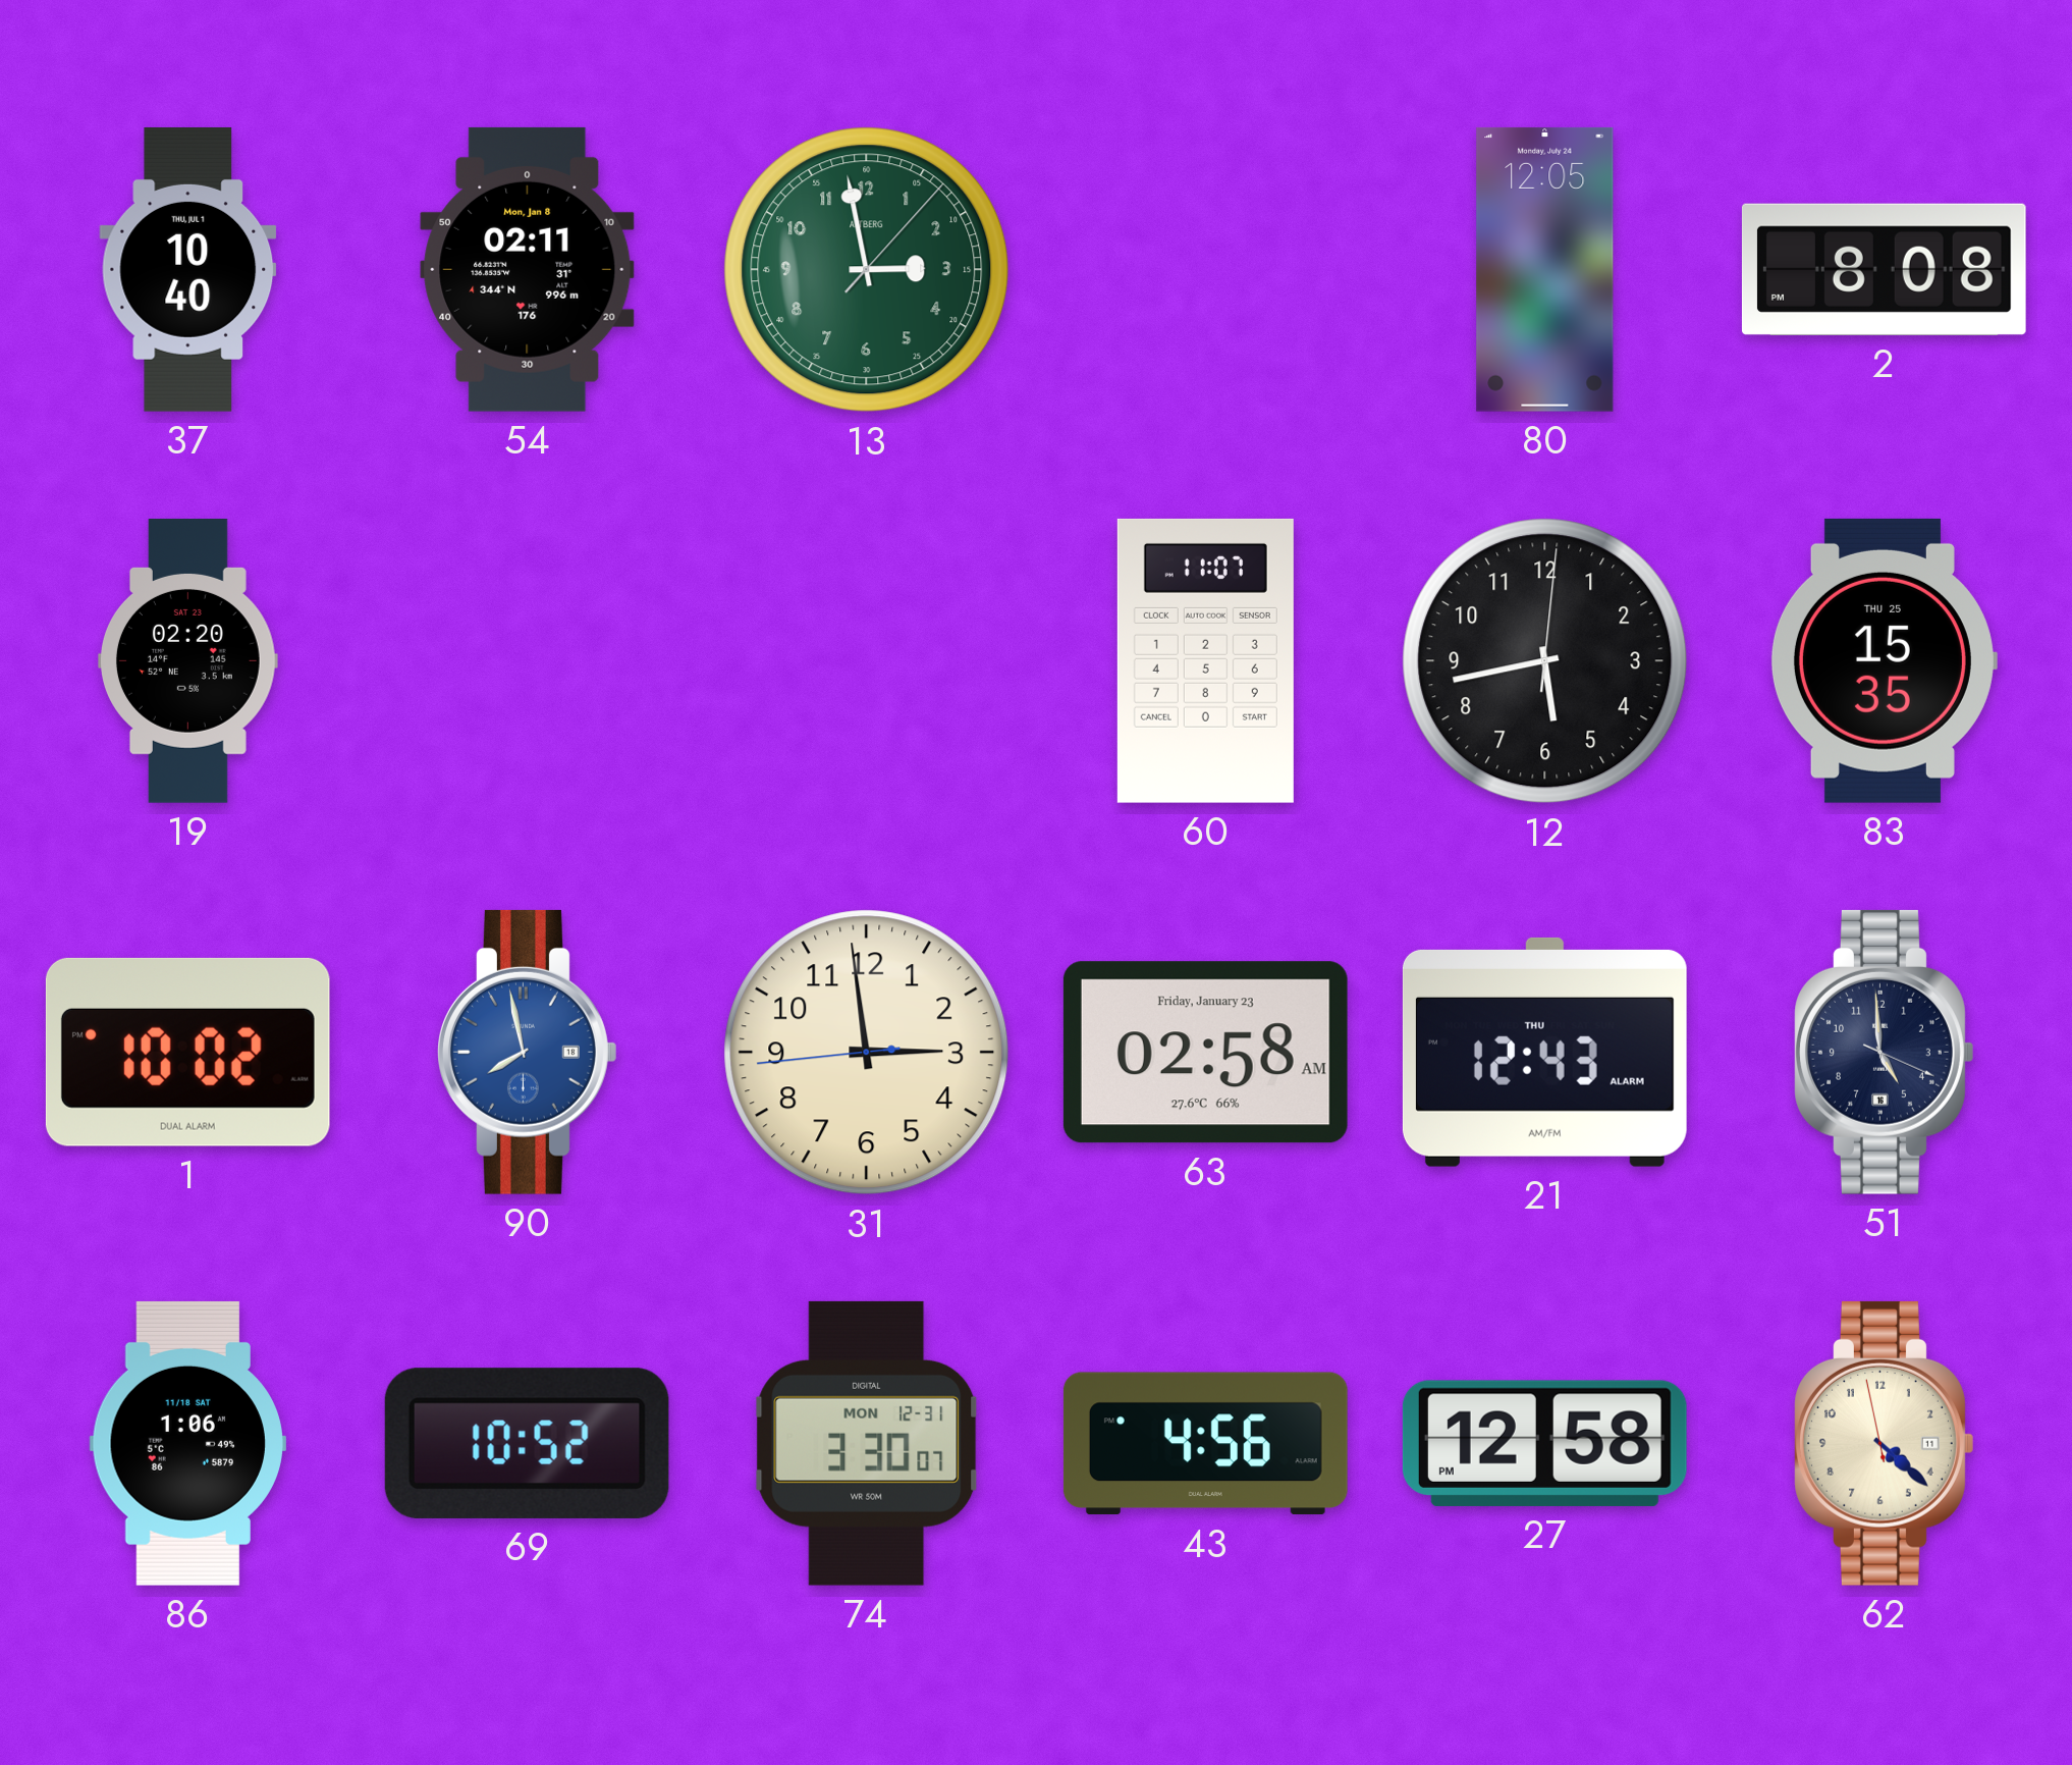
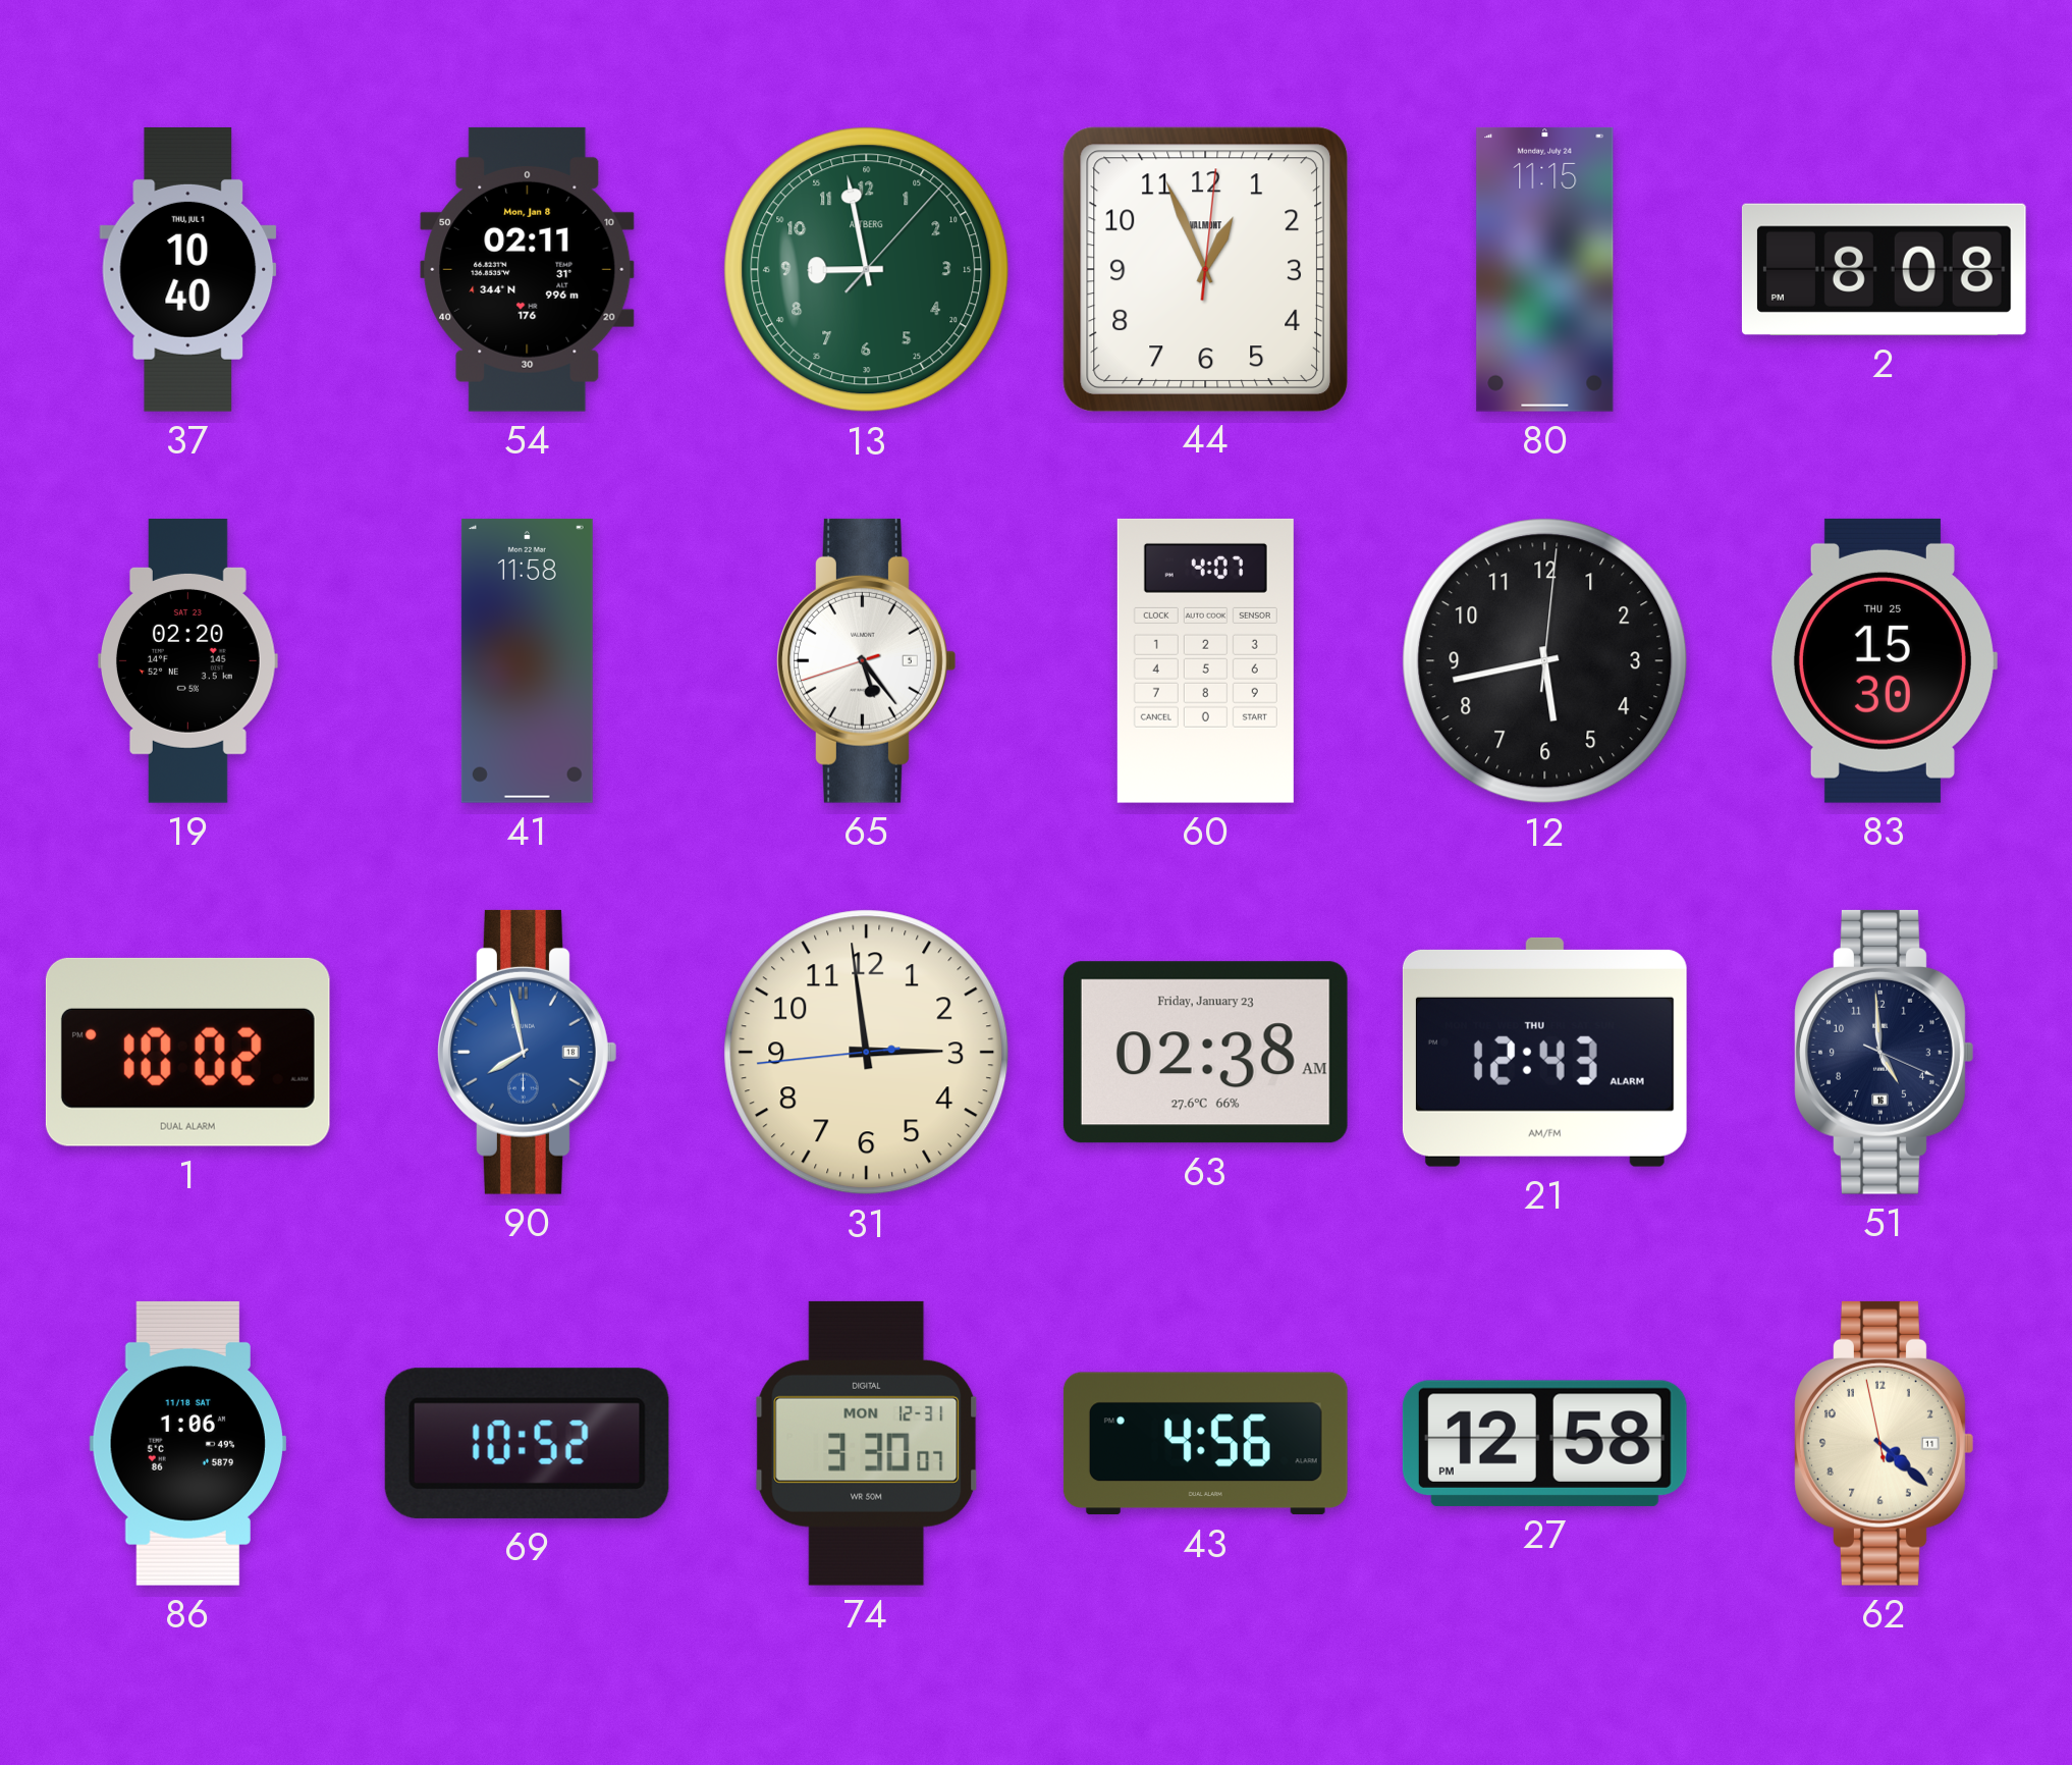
13: 2:58 -> 8:58 (867, 270)
44: none -> 12:56 (1205, 269)
80: 12:05 -> 11:15 (1545, 269)
41: none -> 11:58 (527, 660)
65: none -> 5:23 (867, 660)
60: 11:07 -> 4:07 (1205, 660)
83: 15:35 -> 15:30 (1884, 660)
63: 02:58 -> 02:38 (1205, 1053)
